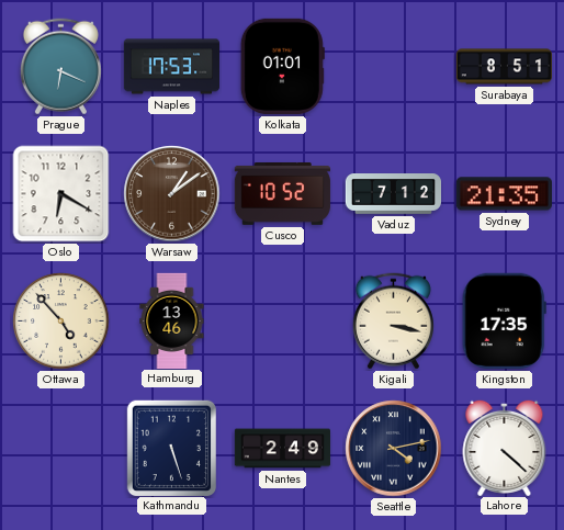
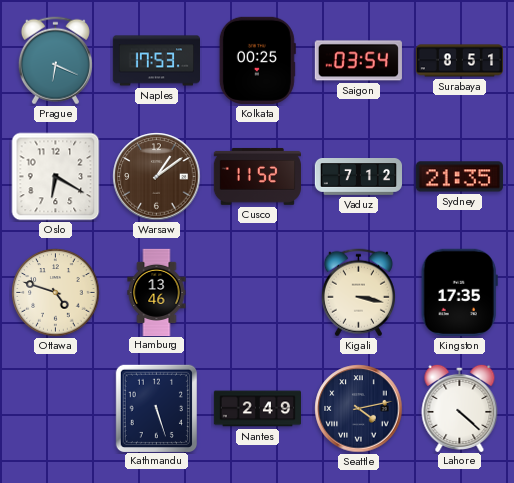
Kolkata: 01:01 -> 00:25 (257, 60)
Saigon: none -> 03:54 (358, 61)
Cusco: 10:52 -> 11:52 (257, 176)
Ottawa: 4:53 -> 4:48 (56, 293)
